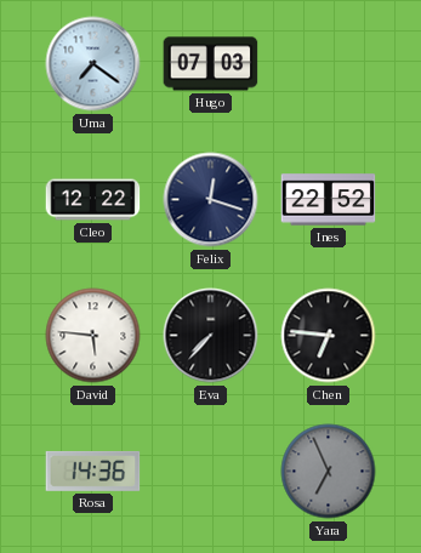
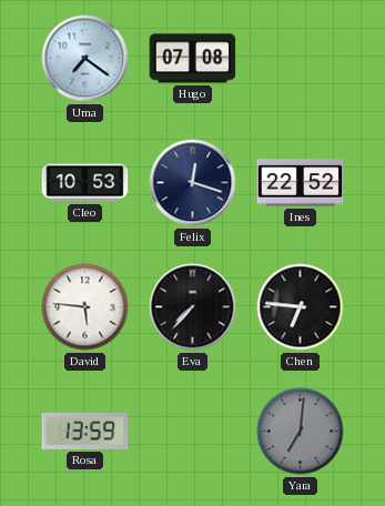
Hugo: 07:03 -> 07:08 (193, 59)
Cleo: 12:22 -> 10:53 (85, 183)
Rosa: 14:36 -> 13:59 (85, 431)
Yara: 6:56 -> 7:01 (301, 432)
